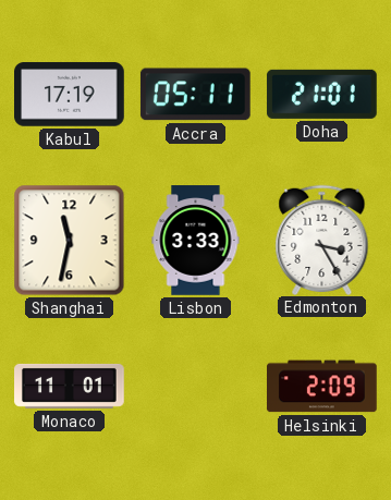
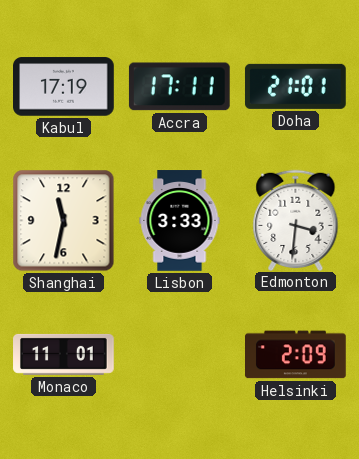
Accra: 05:11 -> 17:11 (179, 87)
Edmonton: 3:25 -> 3:31 (296, 220)
